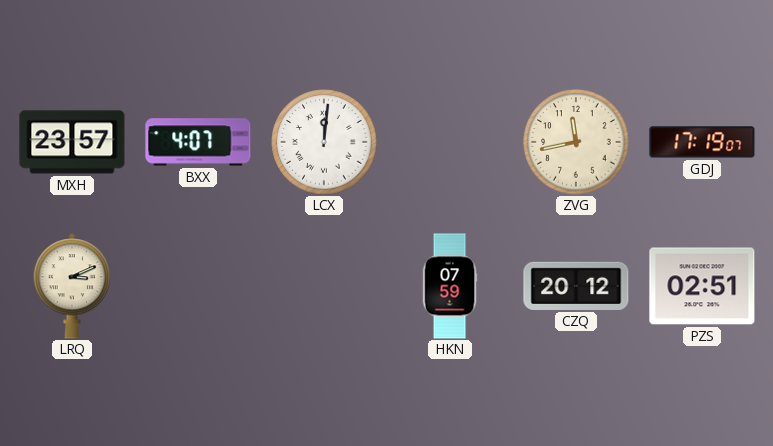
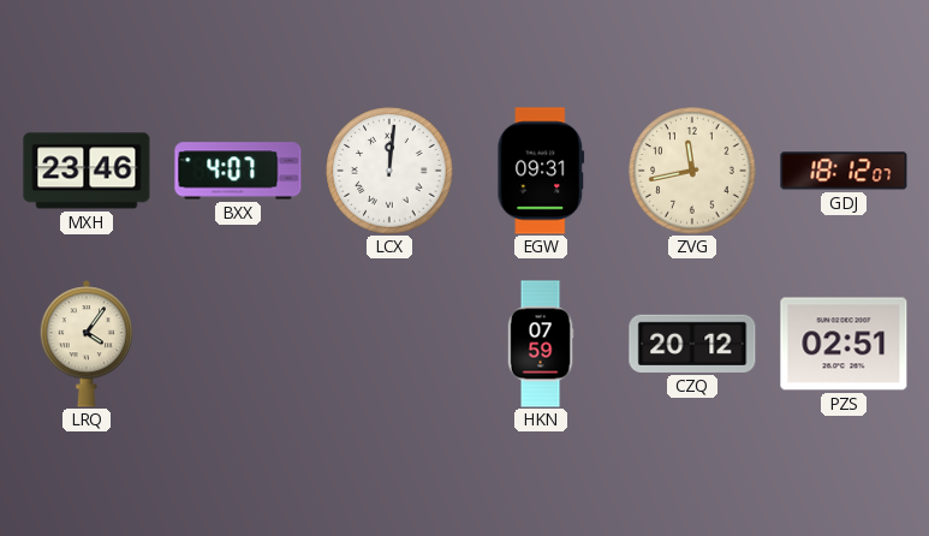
MXH: 23:57 -> 23:46 (87, 171)
EGW: none -> 09:31 (541, 171)
GDJ: 17:19 -> 18:12 (844, 171)
LRQ: 3:11 -> 4:06 (85, 344)
